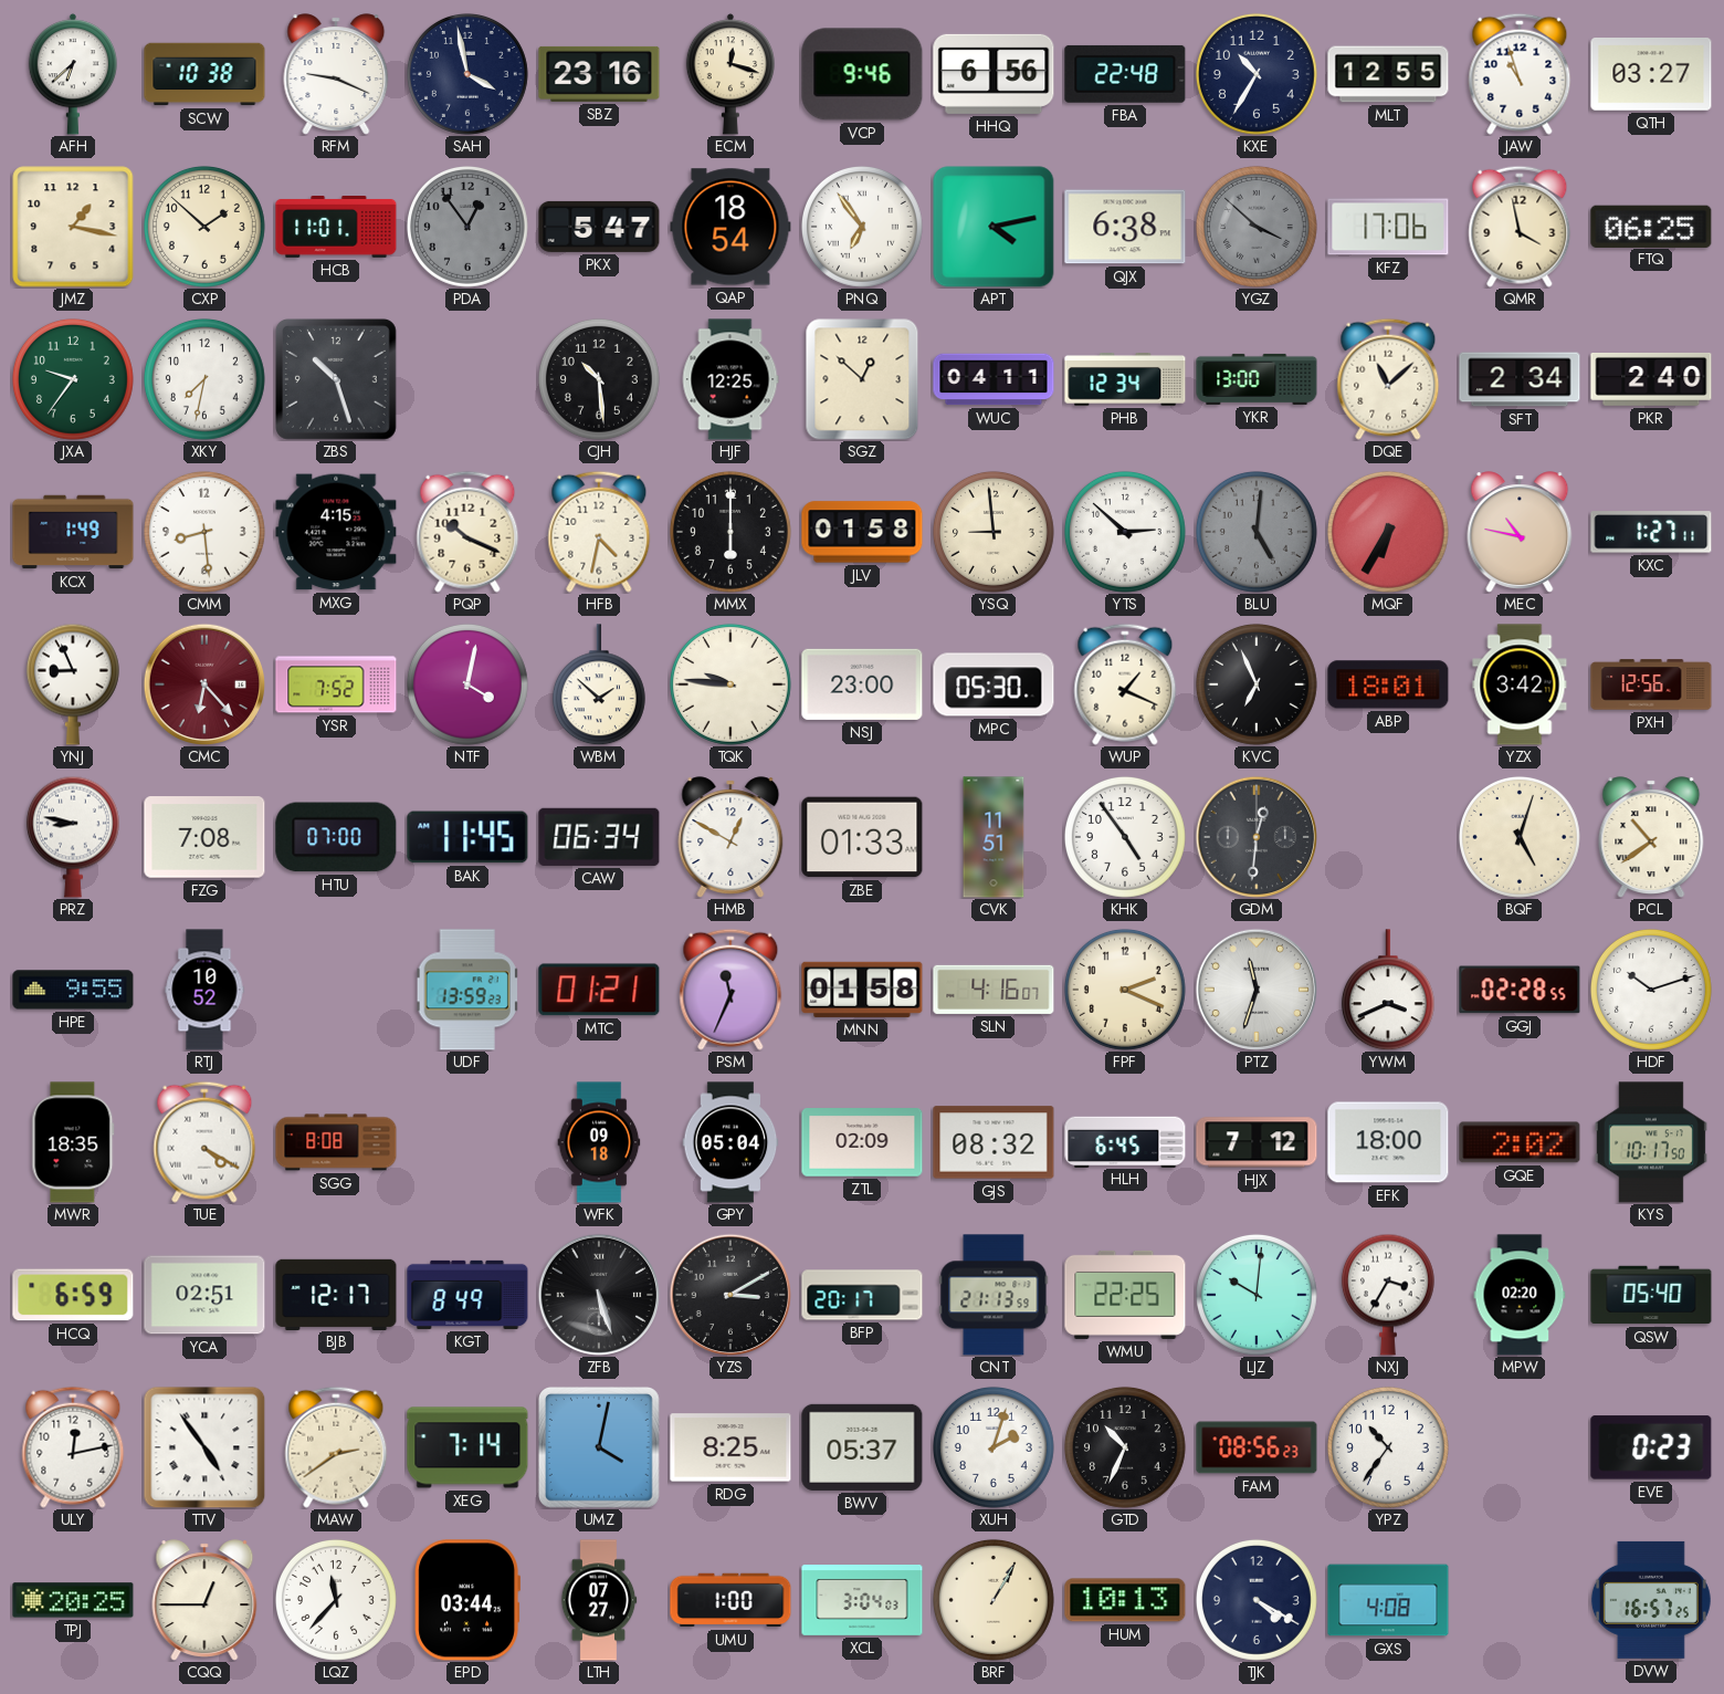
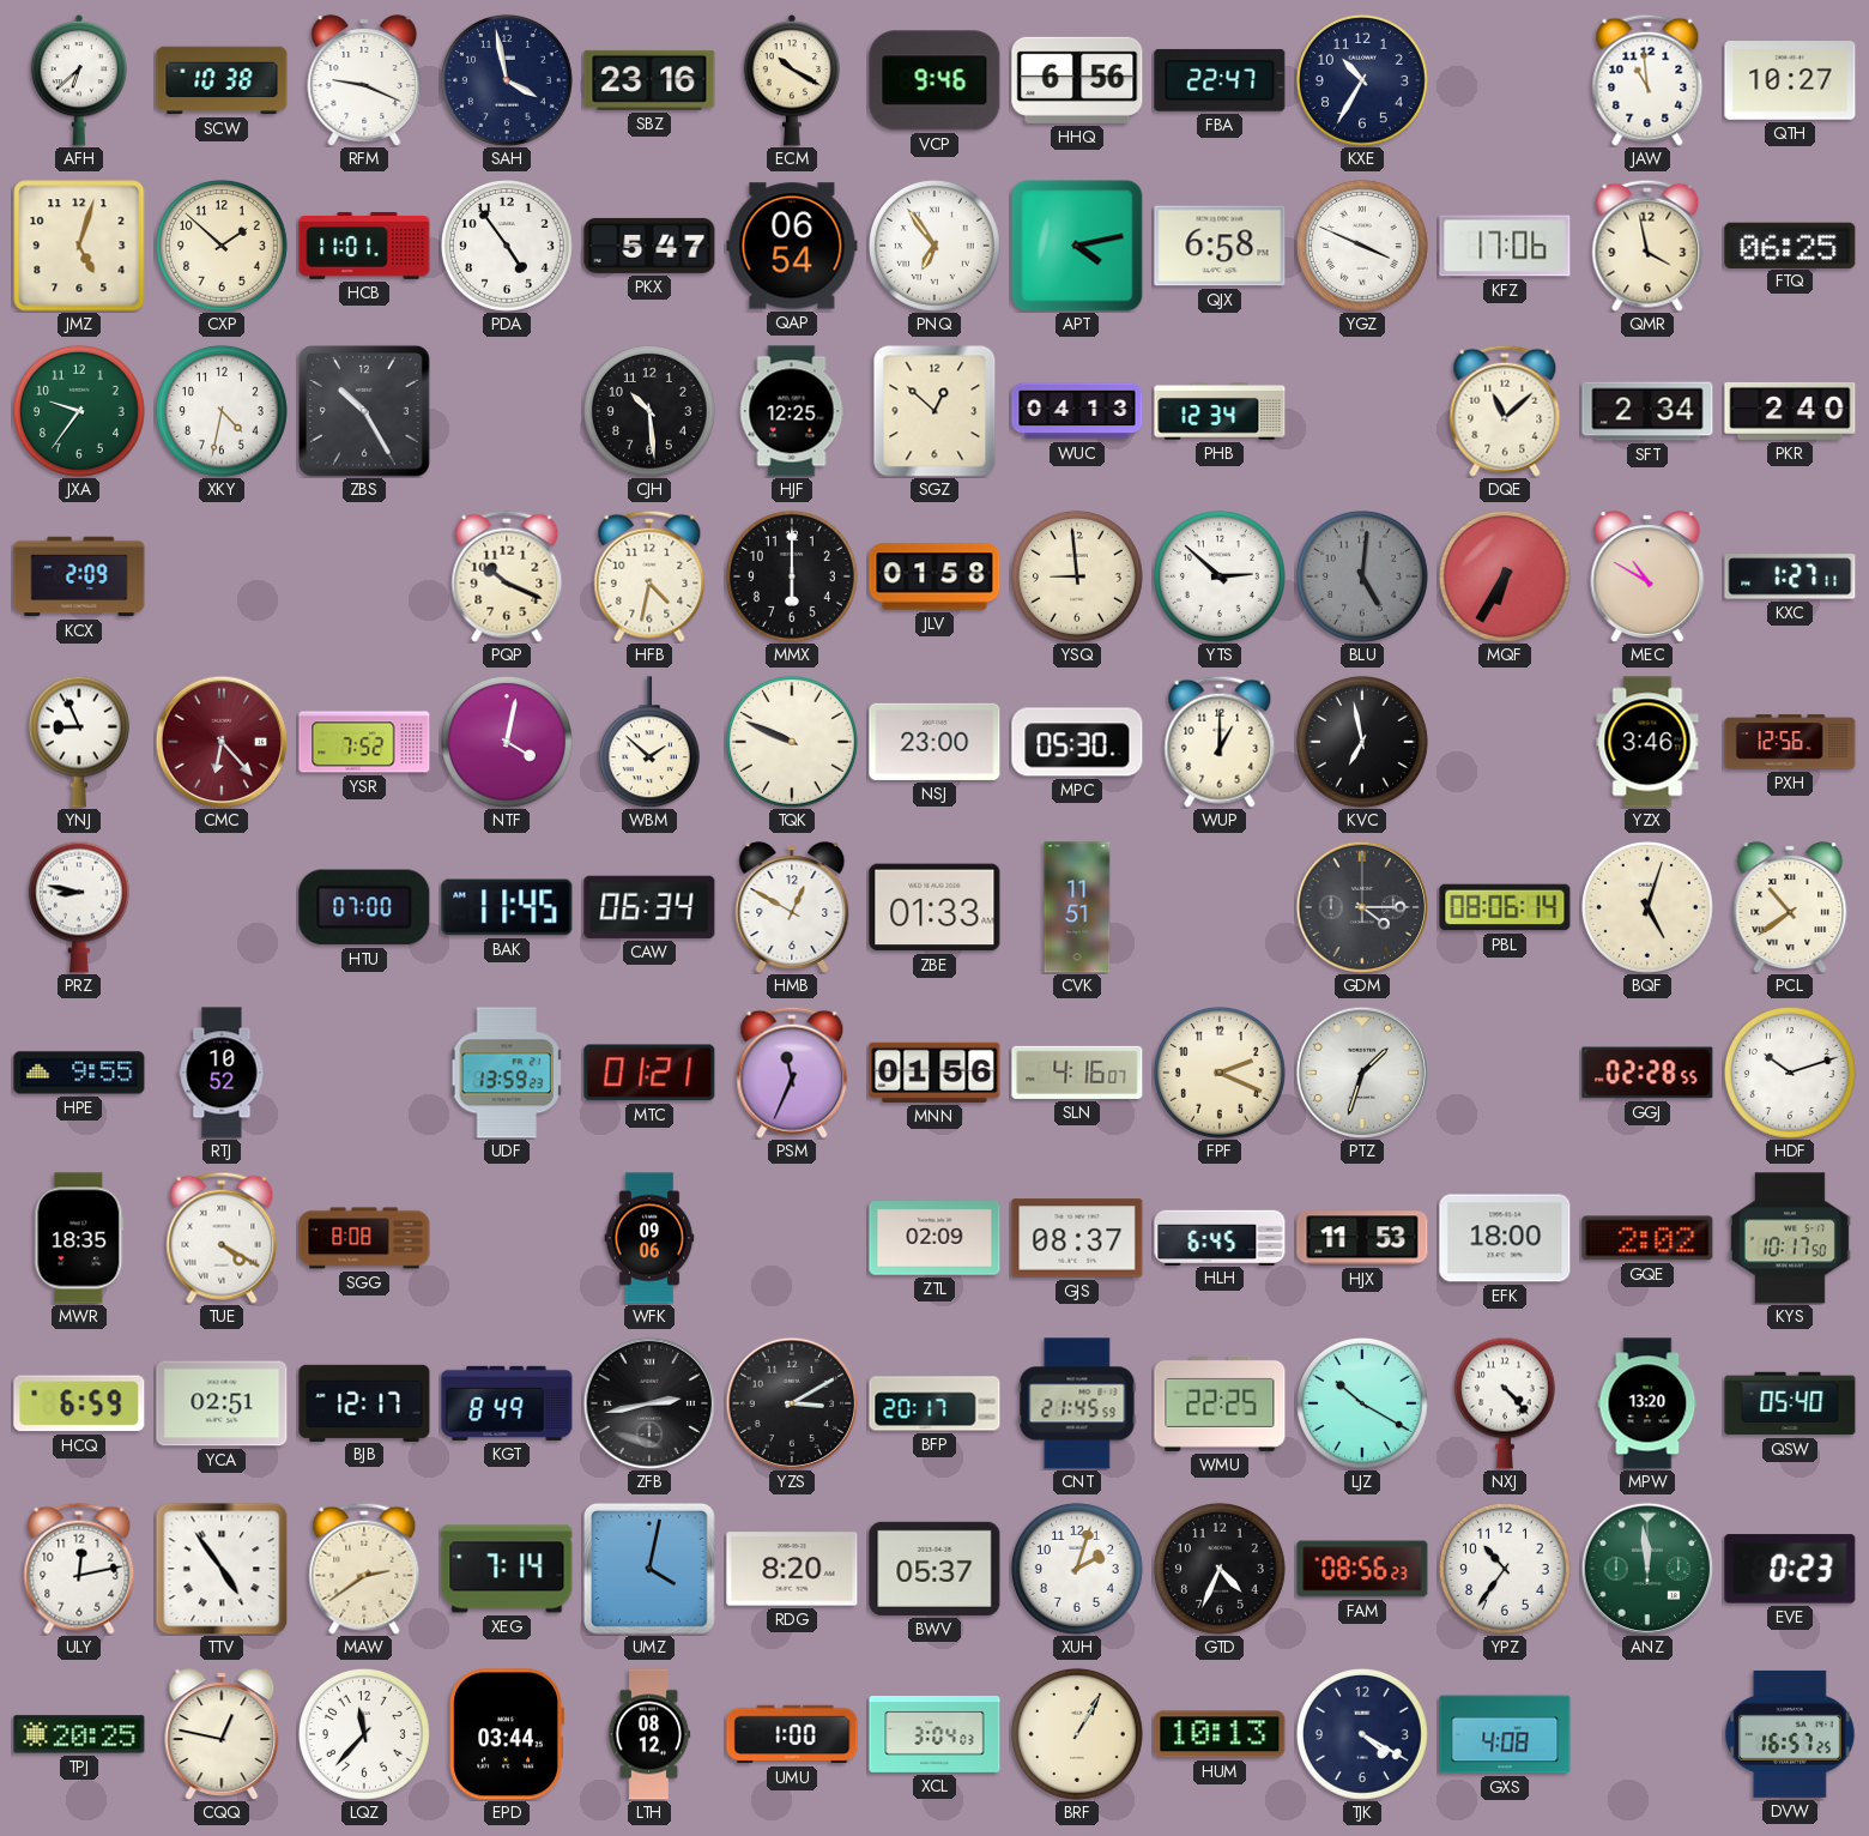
ECM: 12:18 -> 10:20 (792, 80)
FBA: 22:48 -> 22:47 (1220, 80)
MLT: 12:55 -> none (1388, 74)
JAW: 10:57 -> 10:59 (1647, 80)
QTH: 03:27 -> 10:27 (1790, 81)
JMZ: 1:17 -> 5:03 (79, 246)
PDA: 12:54 -> 4:54 (507, 246)
PDA dial: grey -> white (507, 246)
QAP: 18:54 -> 06:54 (792, 246)
QJX: 6:38 -> 6:58 (1220, 246)
YGZ: 3:52 -> 3:49 (1362, 246)
YGZ dial: grey -> white (1362, 246)
XKY: 7:32 -> 4:32 (222, 411)
ZBS: 10:27 -> 10:25 (364, 411)
WUC: 04:11 -> 04:13 (1077, 411)
YKR: 13:00 -> none (1257, 379)
KCX: 1:49 -> 2:09 (79, 576)
CMM: 8:29 -> none (204, 532)
MXG: 4:15 -> none (336, 532)
MEC: 10:47 -> 10:50 (1647, 576)
TQK: 9:46 -> 9:49 (792, 742)
WUP: 1:19 -> 1:00 (1220, 742)
KVC: 6:56 -> 6:58 (1362, 742)
ABP: 18:01 -> none (1388, 684)
YZX: 3:42 -> 3:46 (1647, 742)
FZG: 7:08 -> none (204, 837)
KHK: 4:54 -> none (1125, 837)
GDM: 12:31 -> 4:15 (1362, 907)
PBL: none -> 08:06 (1505, 907)
MNN: 01:58 -> 01:56 (934, 1073)
PTZ: 11:33 -> 1:33 (1362, 1073)
YWM: 3:41 -> none (1388, 990)
WFK: 09:18 -> 09:06 (649, 1238)
GPY: 05:04 -> none (730, 1142)
GJS: 08:32 -> 08:37 (1077, 1238)
HJX: 7:12 -> 11:53 (1362, 1238)
ZFB: 5:27 -> 2:43 (649, 1403)
CNT: 21:13 -> 21:45 (1077, 1403)
LJZ: 10:01 -> 10:20 (1362, 1403)
NXJ: 3:35 -> 4:23 (1505, 1403)
MPW: 02:20 -> 13:20 (1647, 1403)
RDG: 8:25 -> 8:20 (792, 1569)
GTD: 10:34 -> 4:34 (1220, 1569)
ANZ: none -> 11:59 (1647, 1569)
CQQ: 12:45 -> 12:47 (222, 1734)
LTH: 07:27 -> 08:12 (649, 1734)
